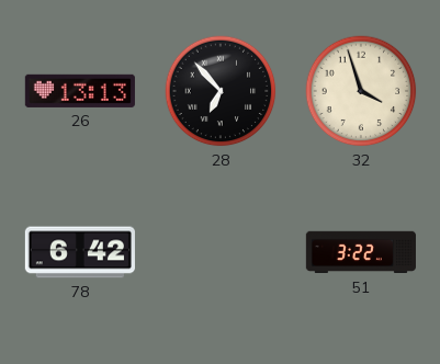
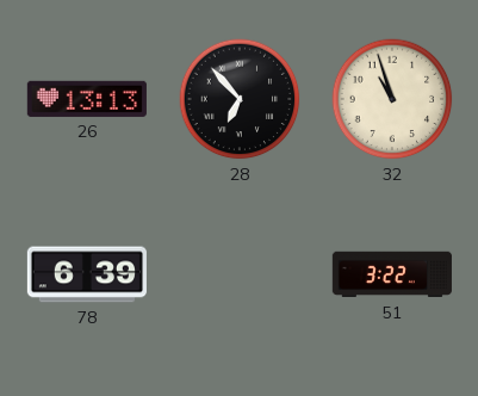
32: 3:57 -> 10:57 (392, 99)
78: 6:42 -> 6:39 (87, 274)
